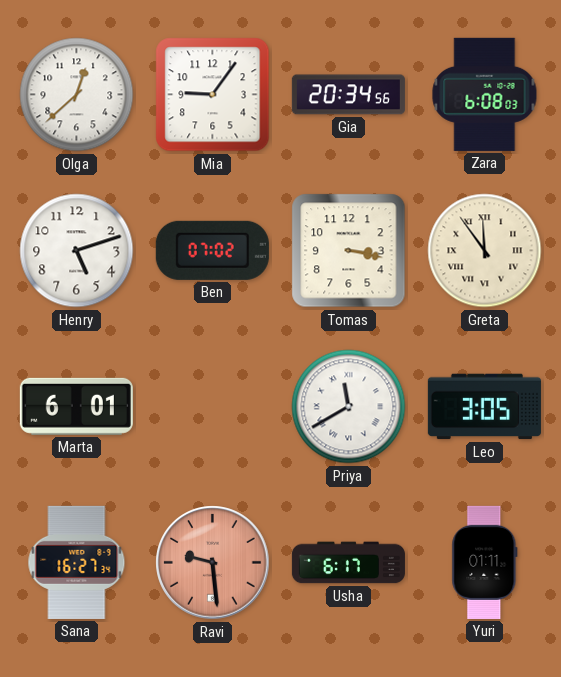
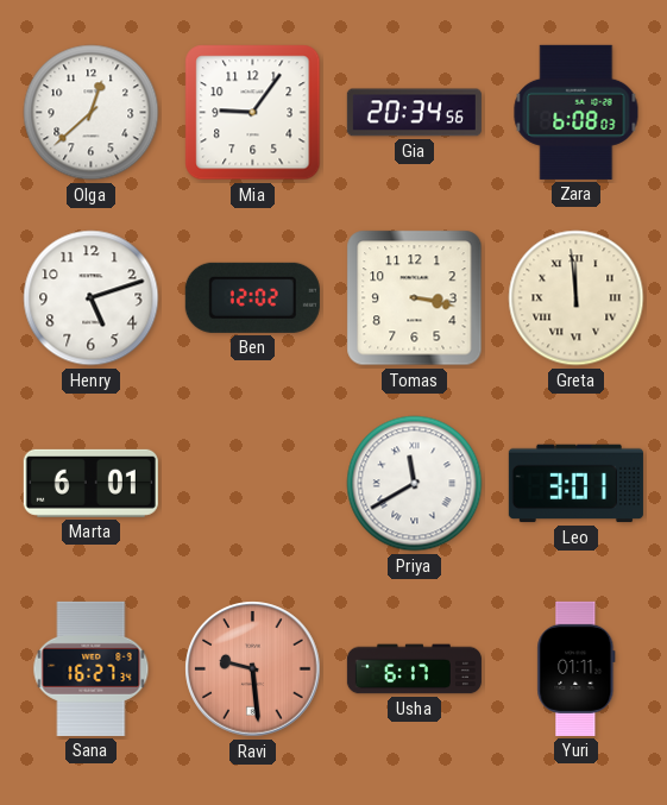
Ben: 07:02 -> 12:02 (252, 297)
Greta: 11:54 -> 11:59 (577, 298)
Leo: 3:05 -> 3:01 (575, 484)
